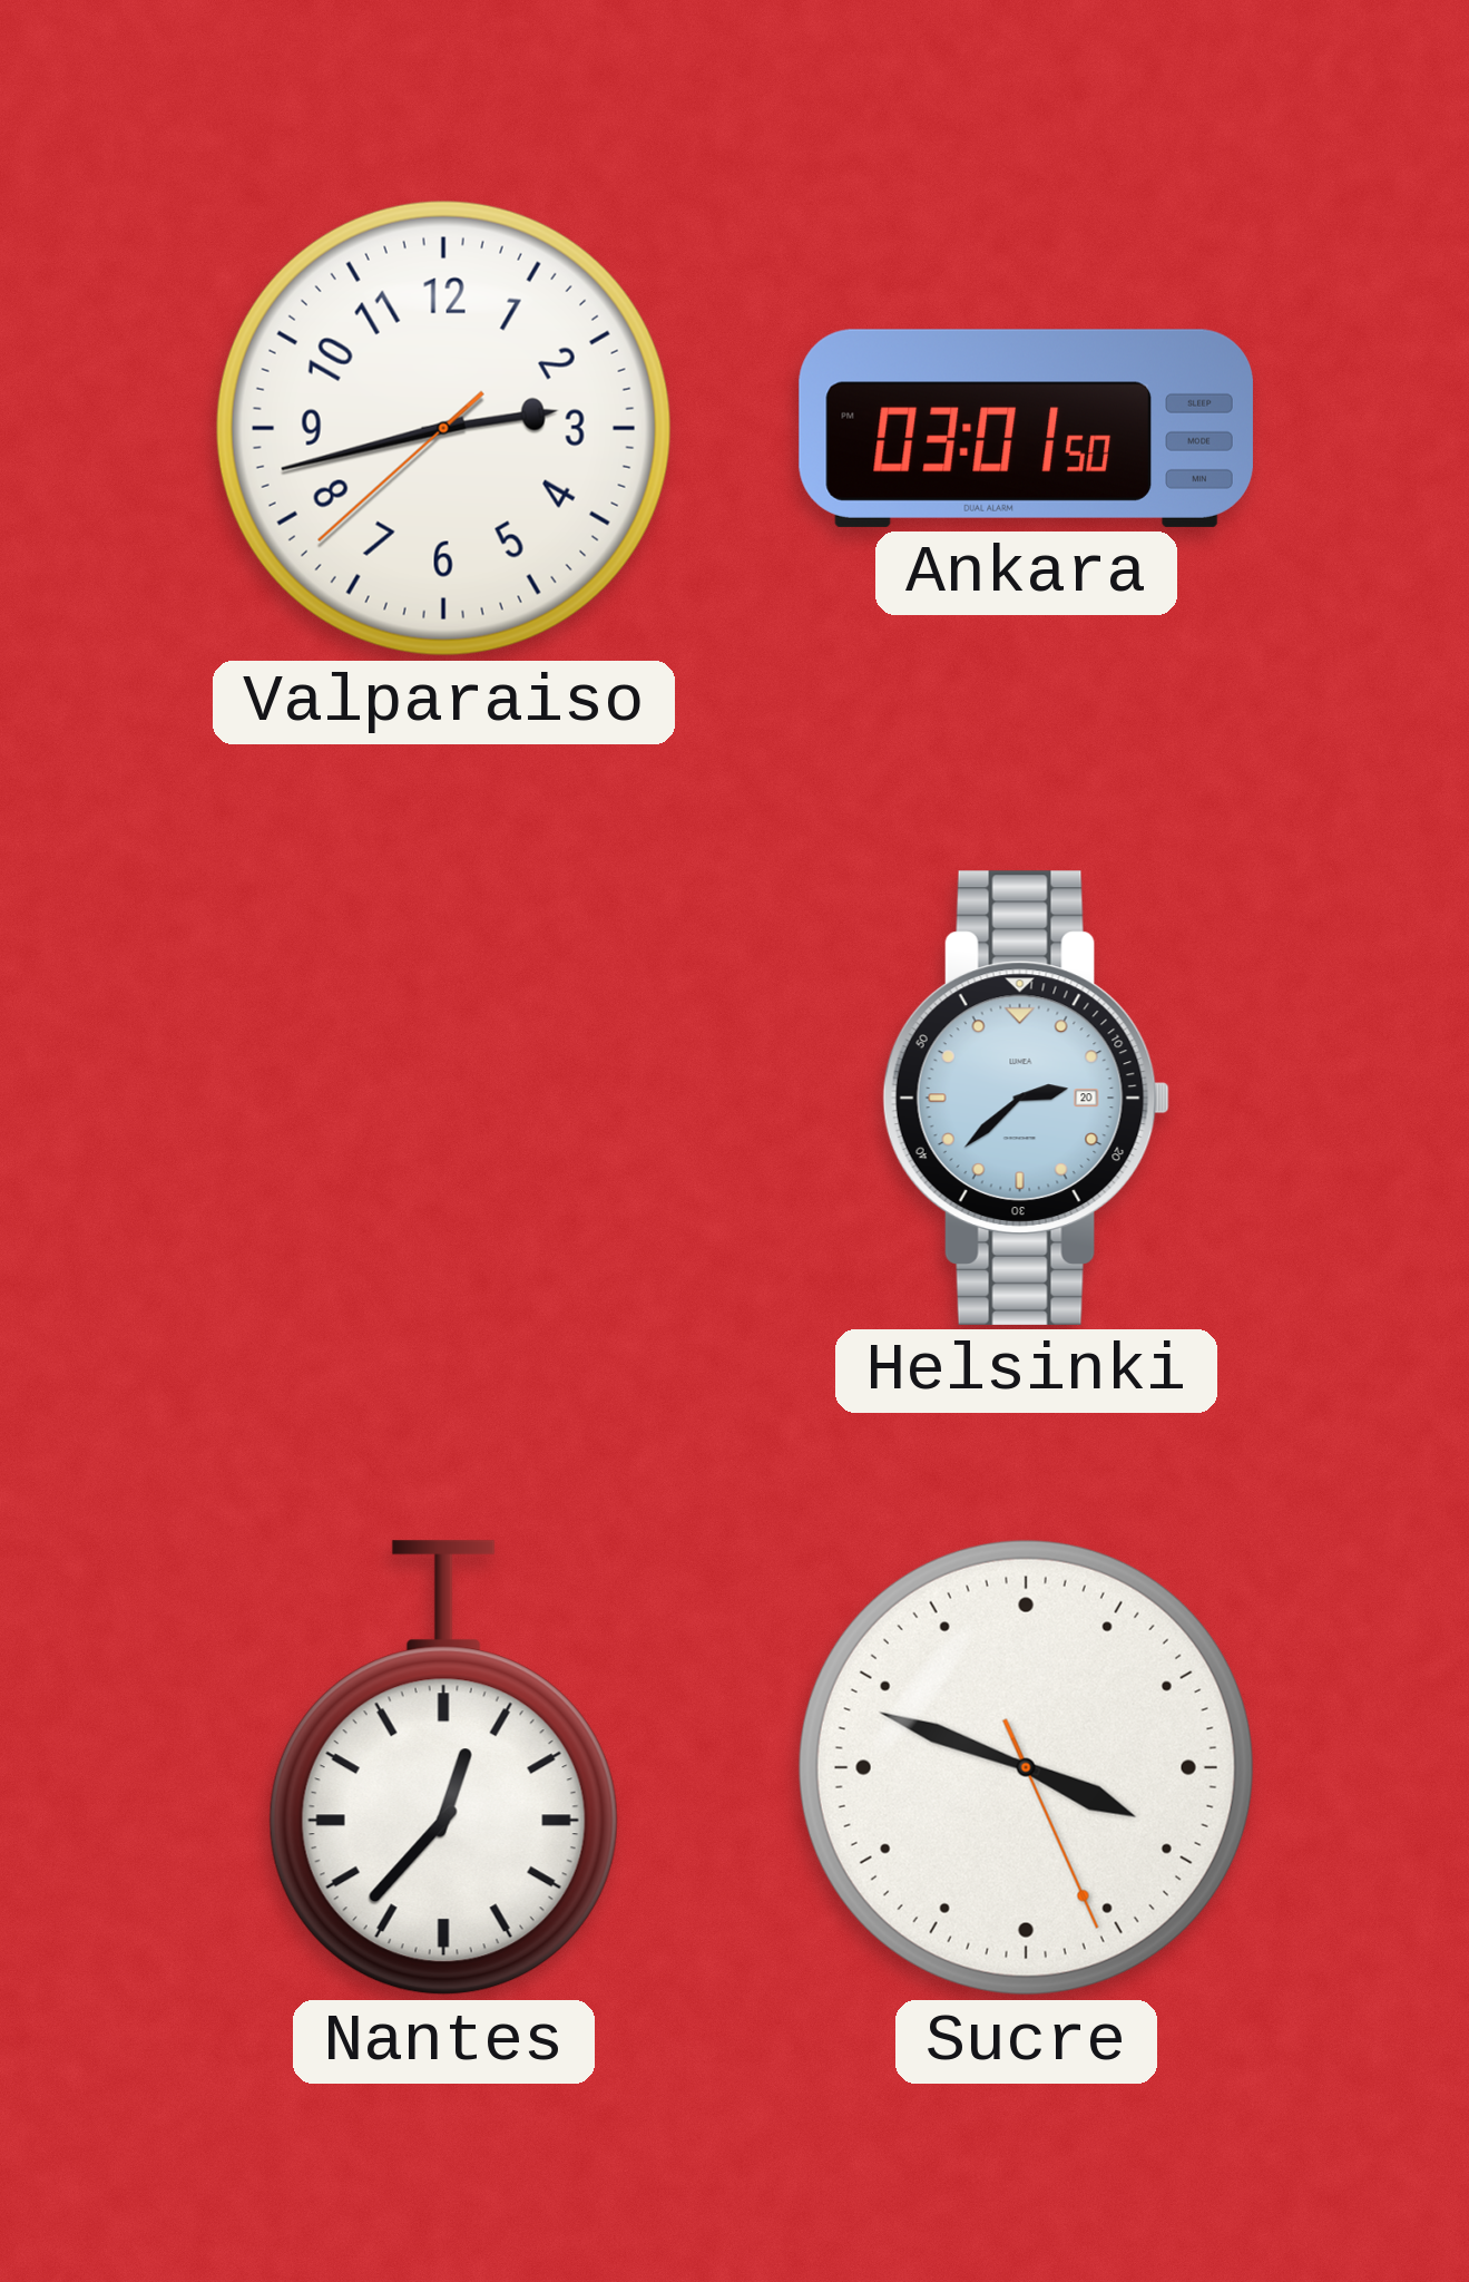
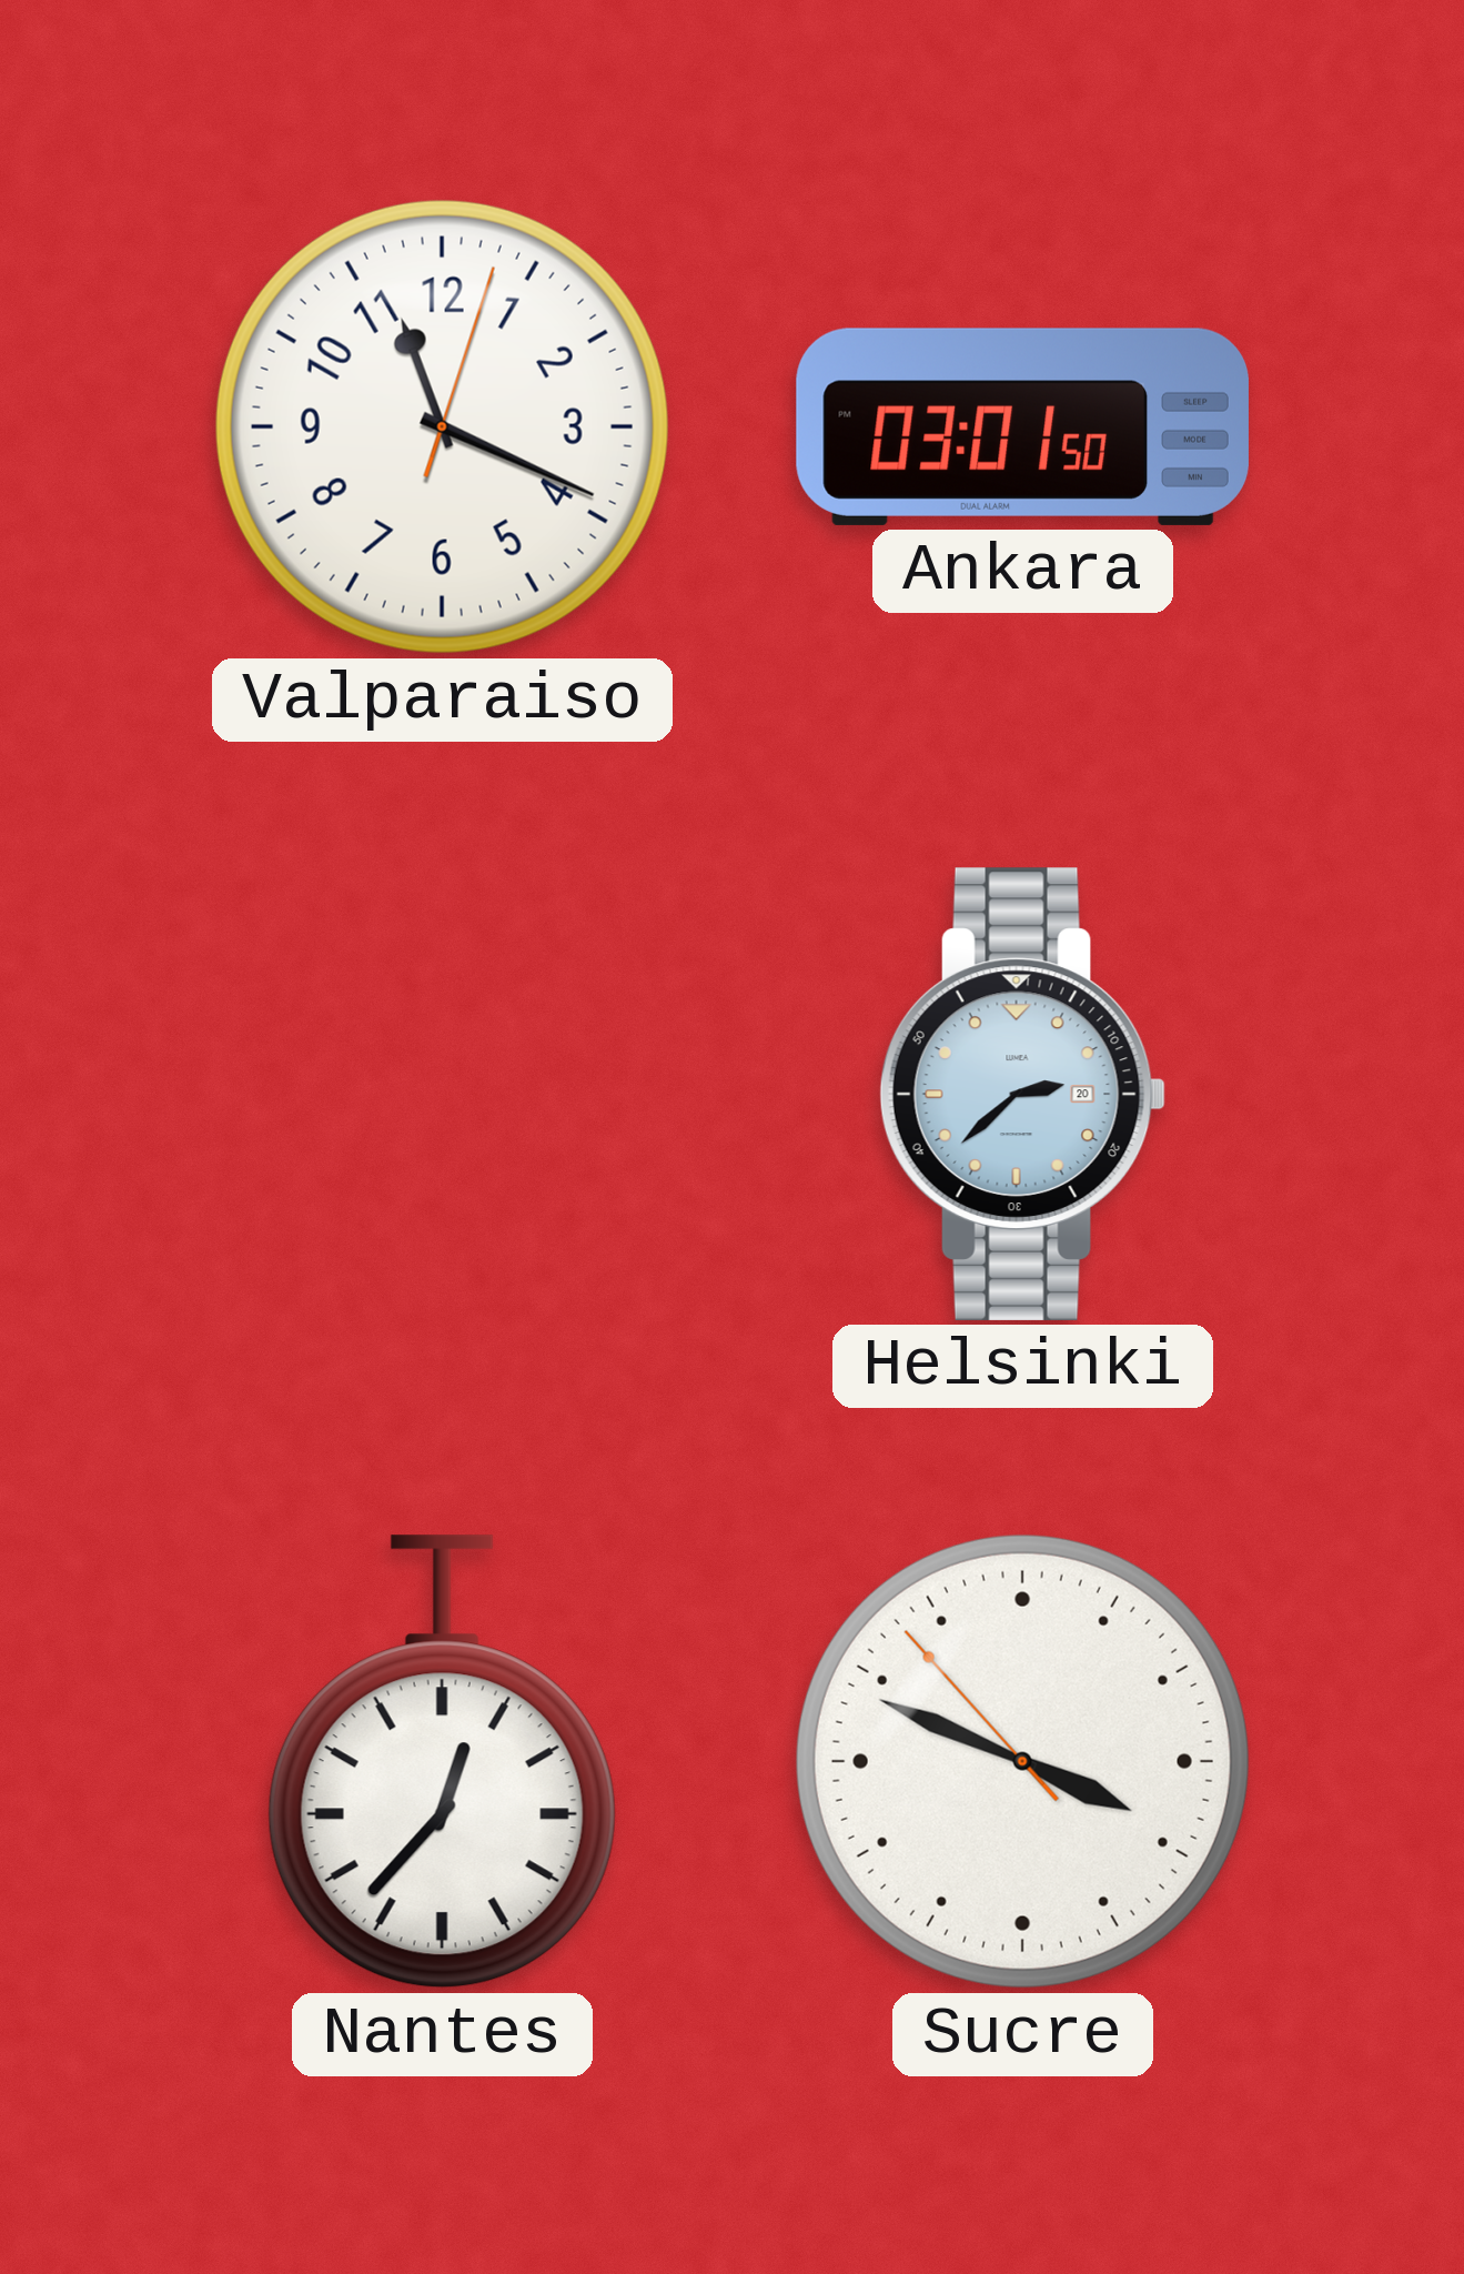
Valparaiso: 2:42 -> 11:19 (442, 426)
Sucre: 3:48:26 -> 3:48:53 (1022, 1761)
